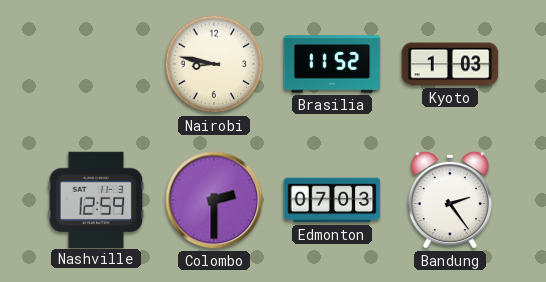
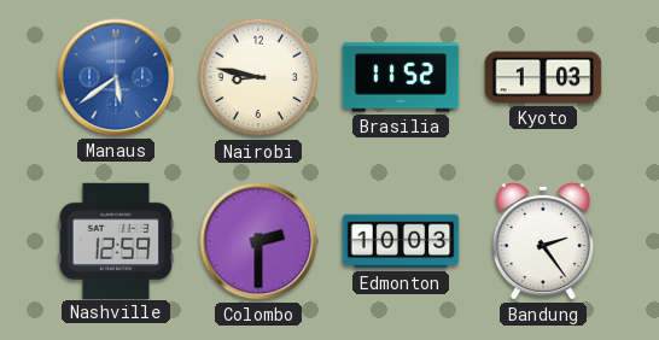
Manaus: none -> 5:39 (116, 77)
Edmonton: 07:03 -> 10:03 (401, 241)
